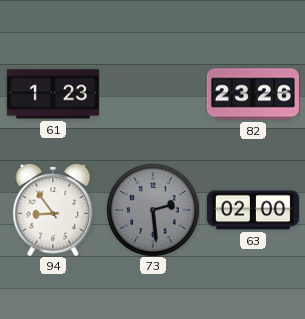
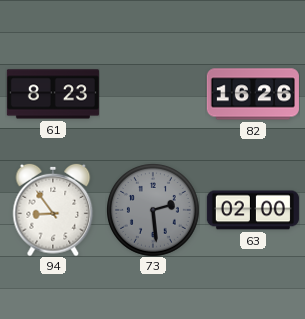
61: 1:23 -> 8:23 (53, 94)
82: 23:26 -> 16:26 (253, 94)
